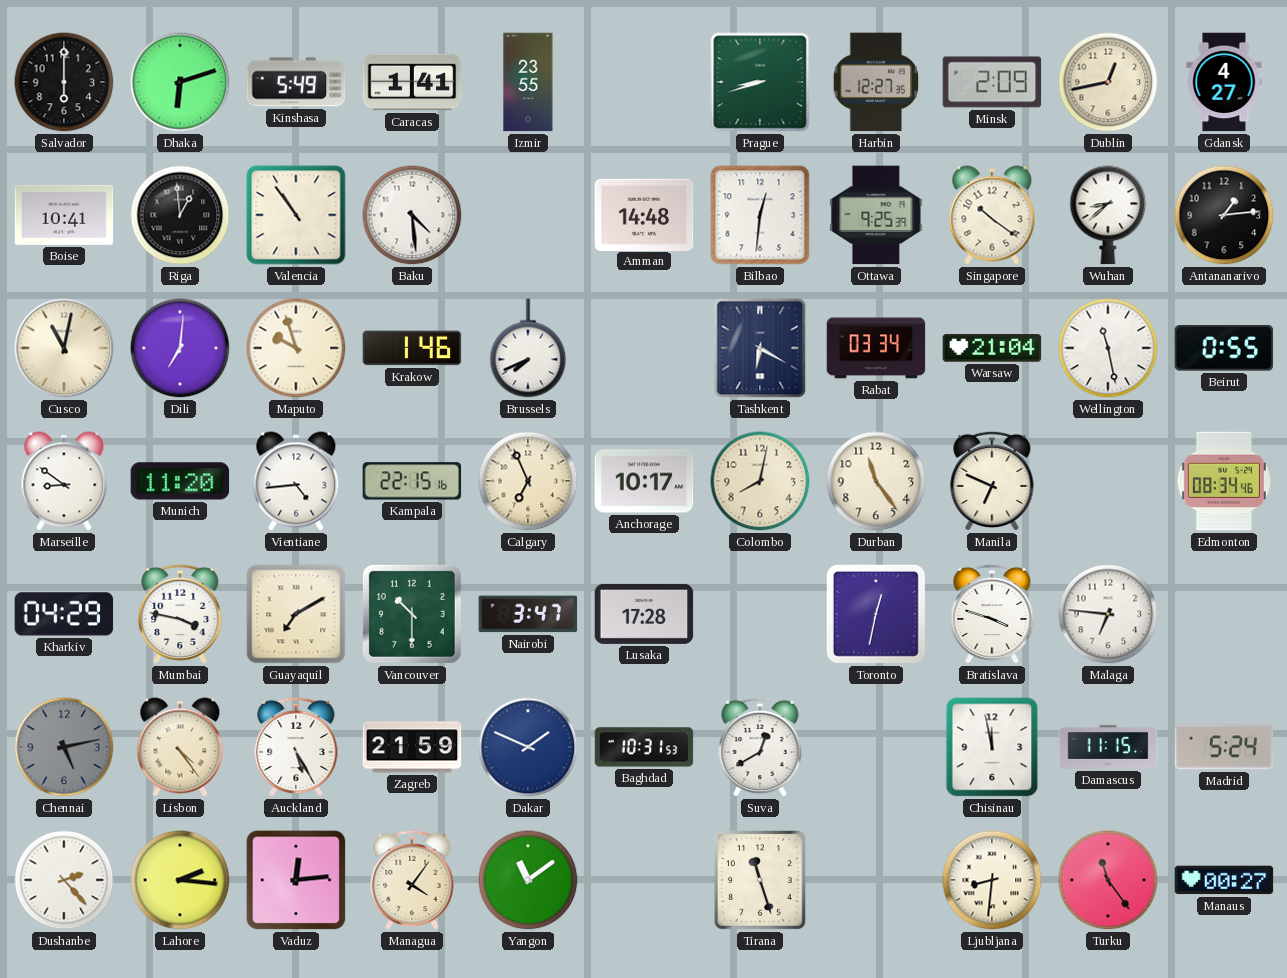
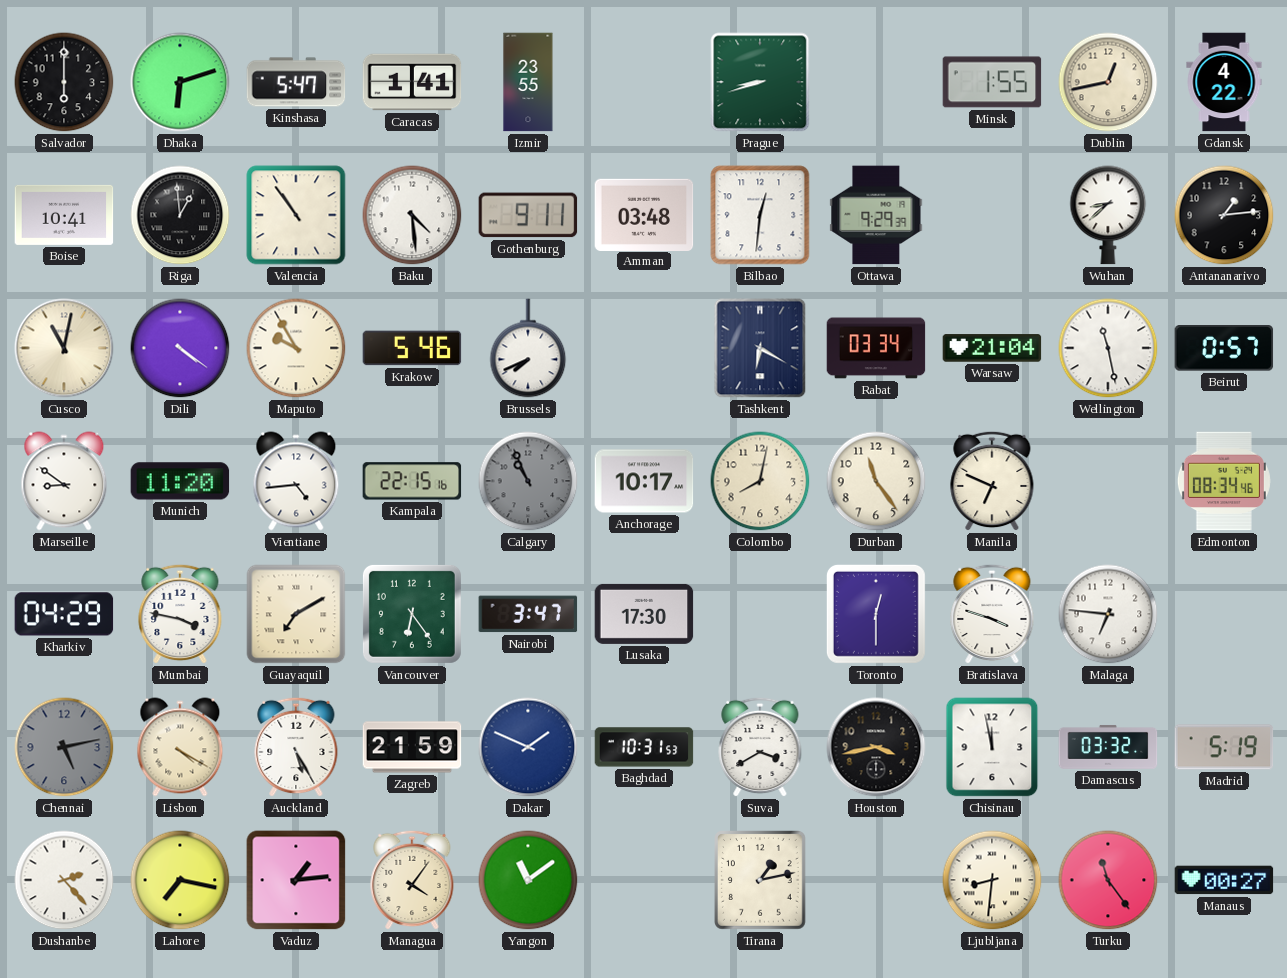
Kinshasa: 5:49 -> 5:47 (296, 82)
Harbin: 12:27 -> none (876, 82)
Minsk: 2:09 -> 1:55 (992, 82)
Gdansk: 4:27 -> 4:22 (1224, 82)
Gothenburg: none -> 9:11 (528, 215)
Amman: 14:48 -> 03:48 (644, 214)
Ottawa: 9:25 -> 9:29 (876, 215)
Singapore: 10:21 -> none (992, 215)
Dili: 7:01 -> 4:21 (180, 348)
Maputo: 9:57 -> 9:55 (296, 348)
Krakow: 1:46 -> 5:46 (412, 348)
Beirut: 0:55 -> 0:57 (1224, 348)
Calgary: 6:56 -> 10:56 (528, 481)
Calgary dial: cream -> grey (528, 481)
Vancouver: 10:30 -> 6:24 (412, 614)
Lusaka: 17:28 -> 17:30 (644, 614)
Toronto: 12:32 -> 12:30 (876, 614)
Lisbon: 4:24 -> 4:20 (180, 747)
Suva: 12:40 -> 3:40 (760, 747)
Houston: none -> 3:43 (876, 747)
Damascus: 11:15 -> 03:32 (1108, 747)
Madrid: 5:24 -> 5:19 (1224, 747)
Lahore: 2:16 -> 7:17 (180, 880)
Vaduz: 12:14 -> 1:14 (296, 880)
Tirana: 11:27 -> 1:13 (761, 881)
